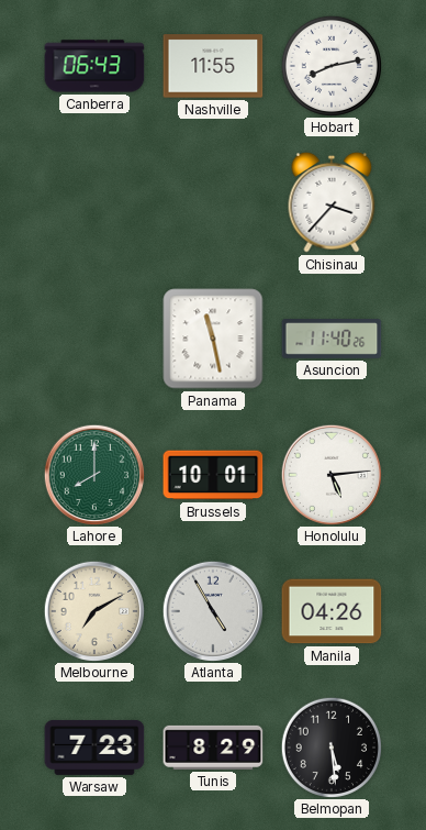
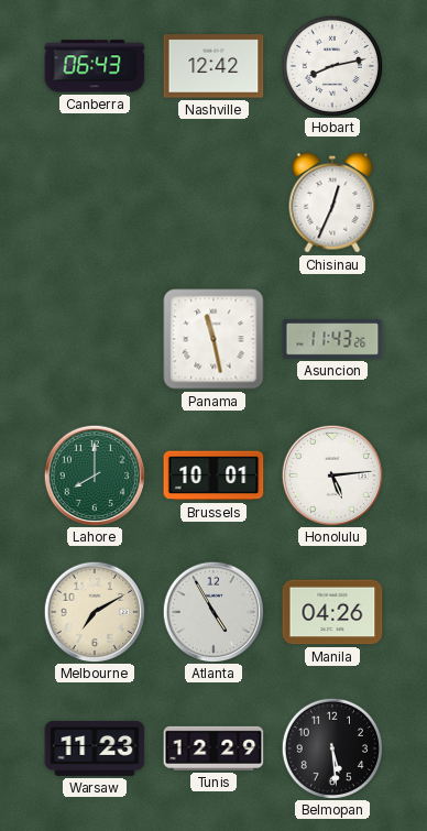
Nashville: 11:55 -> 12:42 (214, 66)
Chisinau: 3:37 -> 12:34 (332, 203)
Asuncion: 11:40 -> 11:43 (332, 339)
Warsaw: 7:23 -> 11:23 (95, 748)
Tunis: 8:29 -> 12:29 (214, 748)
